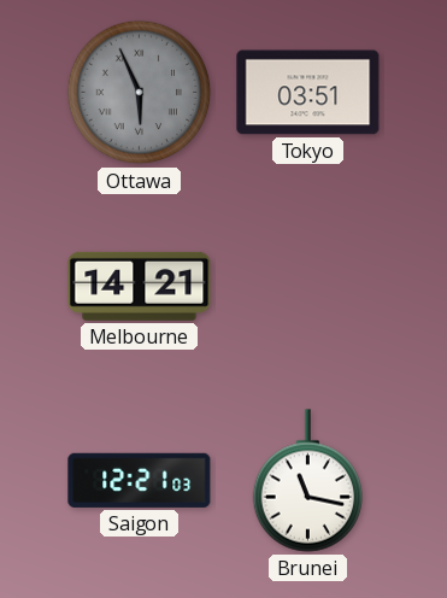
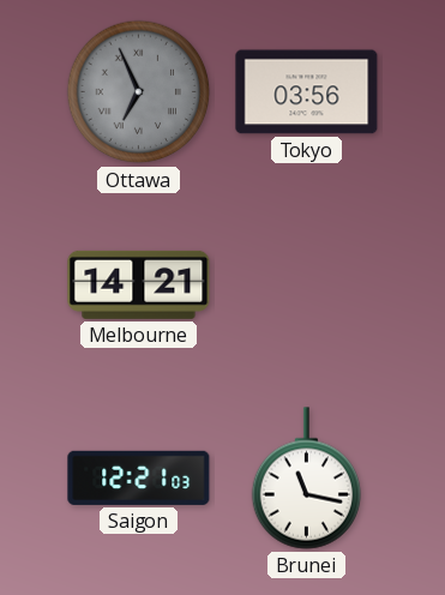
Ottawa: 5:56 -> 6:56 (139, 92)
Tokyo: 03:51 -> 03:56 (307, 92)
